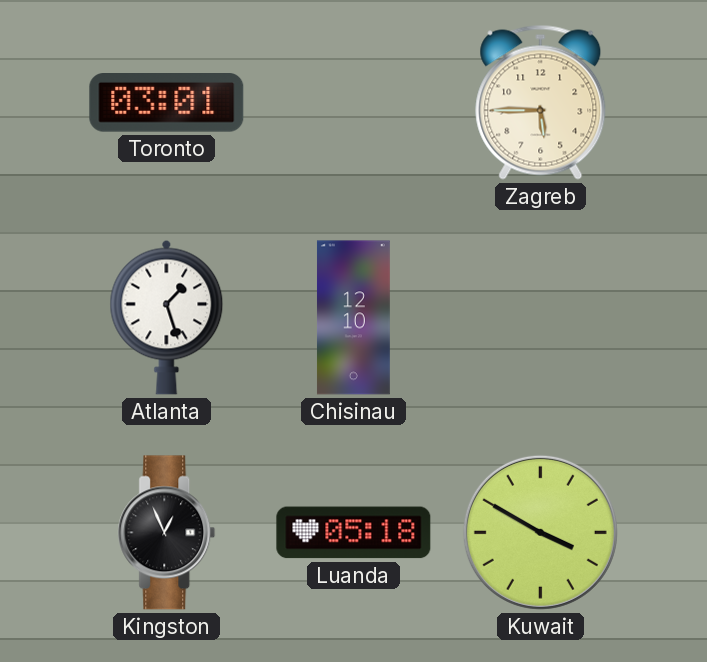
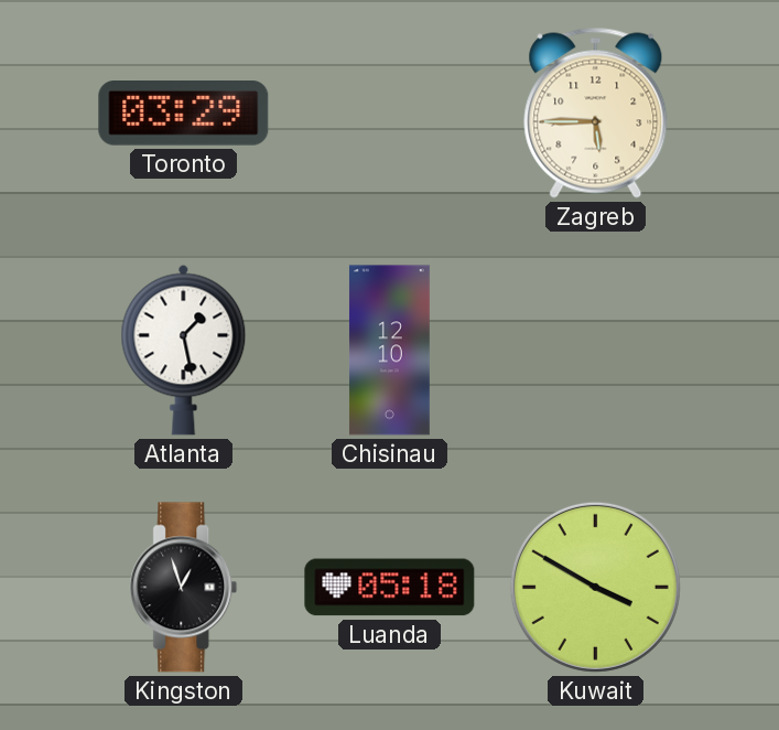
Toronto: 03:01 -> 03:29 (184, 114)
Atlanta: 1:27 -> 1:28 (184, 350)
Kingston: 12:56 -> 12:57 (184, 588)
